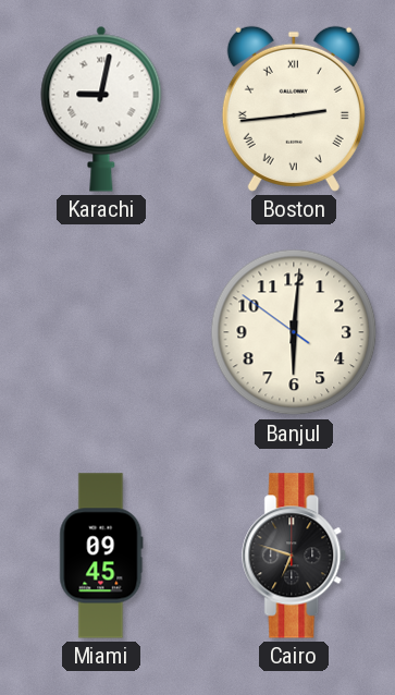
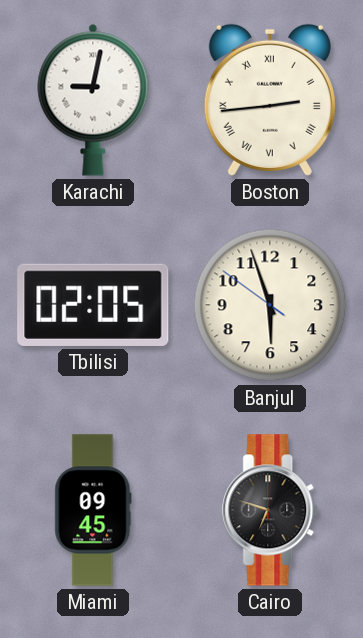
Tbilisi: none -> 02:05 (93, 305)
Banjul: 6:00 -> 5:56 (270, 305)
